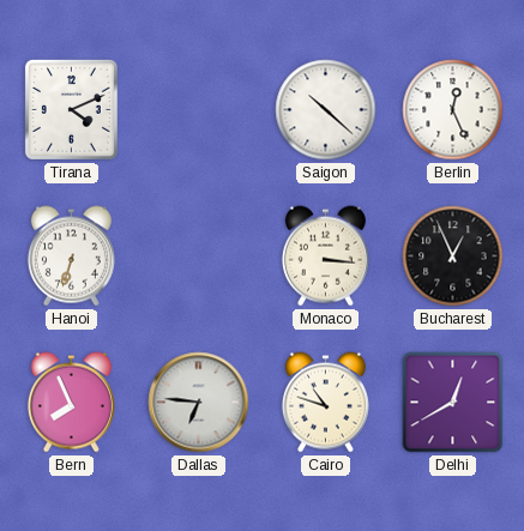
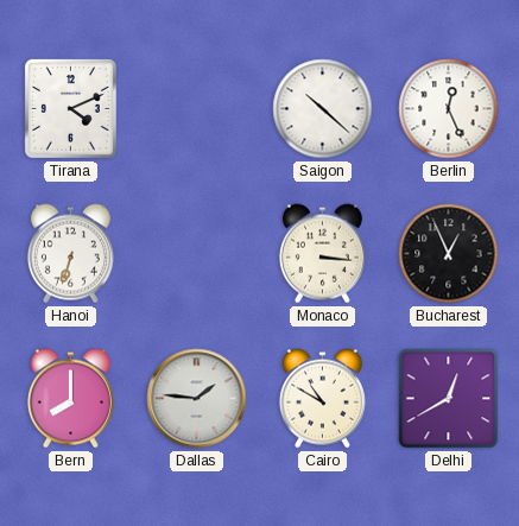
Bern: 7:56 -> 8:00 (70, 399)
Dallas: 6:46 -> 1:46 (197, 399)
Cairo: 10:48 -> 10:50 (322, 399)
